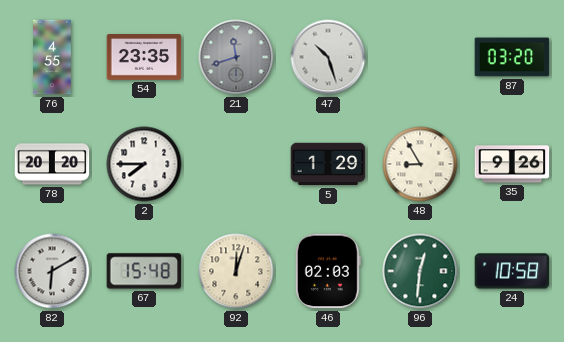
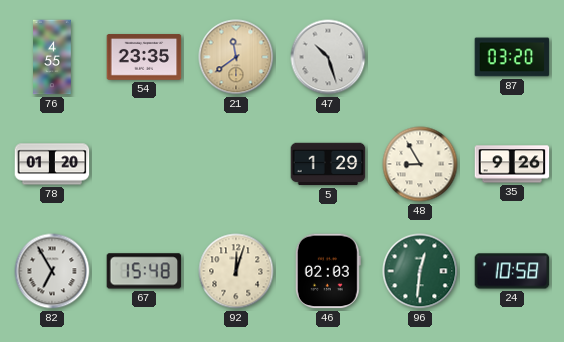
21: 11:42 -> 11:39 (236, 57)
21 dial: grey -> champagne (236, 57)
78: 20:20 -> 01:20 (52, 164)
2: 7:45 -> none (144, 164)
82: 6:10 -> 6:55 (52, 271)
